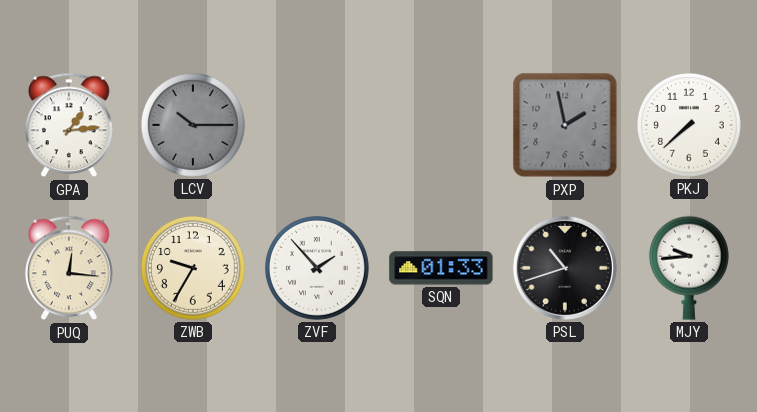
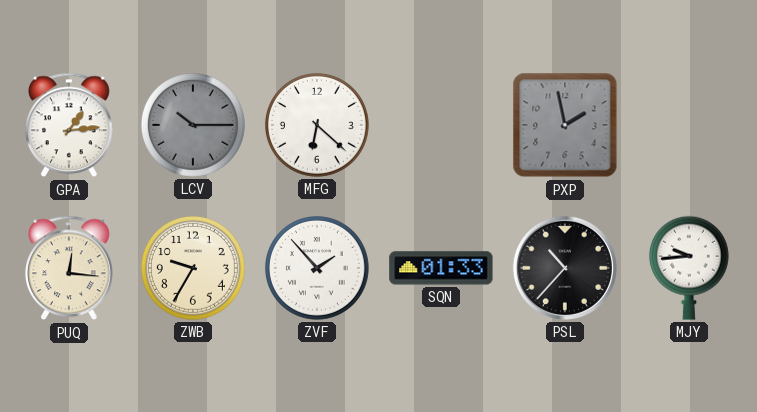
MFG: none -> 6:22 (317, 125)
PKJ: 7:38 -> none (689, 125)
PSL: 10:42 -> 10:37 (565, 268)
